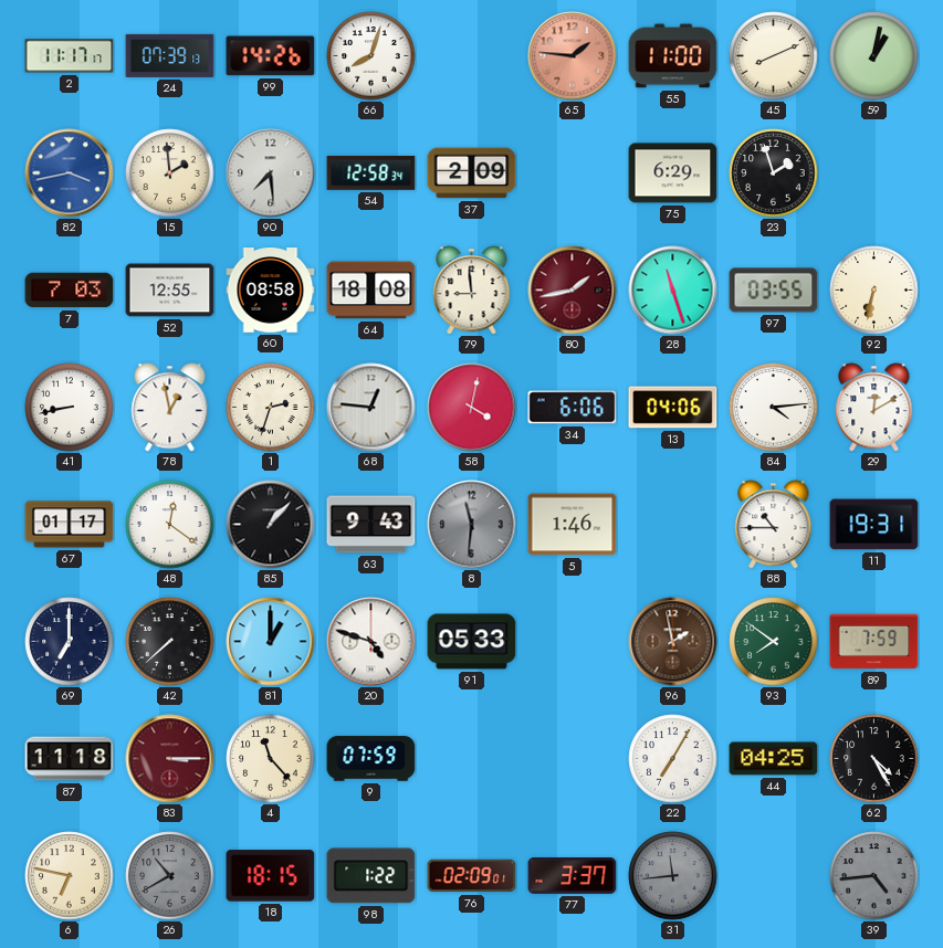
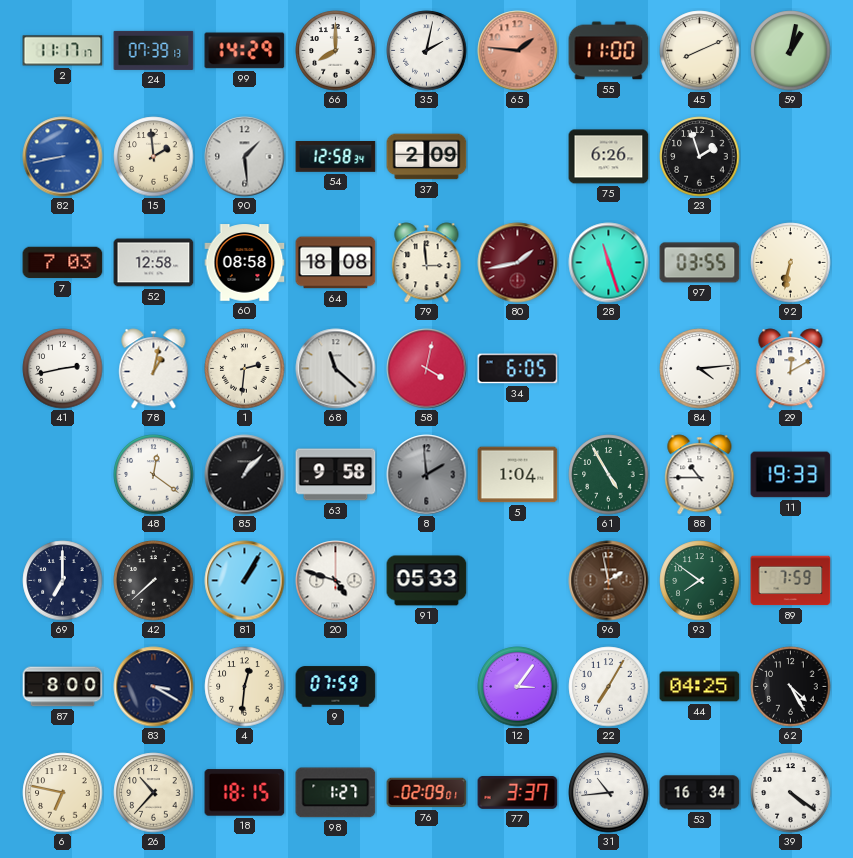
99: 14:26 -> 14:29 (245, 51)
66: 8:03 -> 8:00 (336, 51)
35: none -> 2:02 (427, 51)
82: 3:43 -> 8:43 (63, 157)
90: 7:29 -> 1:29 (245, 157)
75: 6:29 -> 6:26 (609, 157)
52: 12:55 -> 12:58 (154, 263)
79: 8:59 -> 2:59 (427, 263)
41: 8:43 -> 2:43 (63, 369)
78: 12:58 -> 1:02 (154, 369)
1: 2:33 -> 2:31 (245, 369)
68: 12:46 -> 11:22 (336, 369)
34: 6:06 -> 6:05 (518, 369)
13: 04:06 -> none (673, 408)
67: 01:17 -> none (70, 525)
63: 9:43 -> 9:58 (336, 475)
8: 11:31 -> 1:59 (427, 475)
5: 1:46 -> 1:04 (518, 475)
61: none -> 4:55 (609, 475)
11: 19:31 -> 19:33 (791, 475)
81: 1:00 -> 1:05 (245, 581)
87: 11:18 -> 8:00 (63, 687)
83: 3:15 -> 3:20 (154, 687)
83 dial: burgundy -> navy (154, 687)
4: 11:23 -> 12:31 (245, 687)
12: none -> 3:06 (518, 687)
26: 10:40 -> 10:37 (154, 793)
26 dial: grey -> cream (154, 793)
98: 1:22 -> 1:27 (336, 793)
31: 11:44 -> 10:44 (609, 793)
31 dial: grey -> white (609, 793)
53: none -> 16:34 (700, 793)
39: 4:44 -> 4:21 (791, 793)
39 dial: grey -> white (791, 793)
